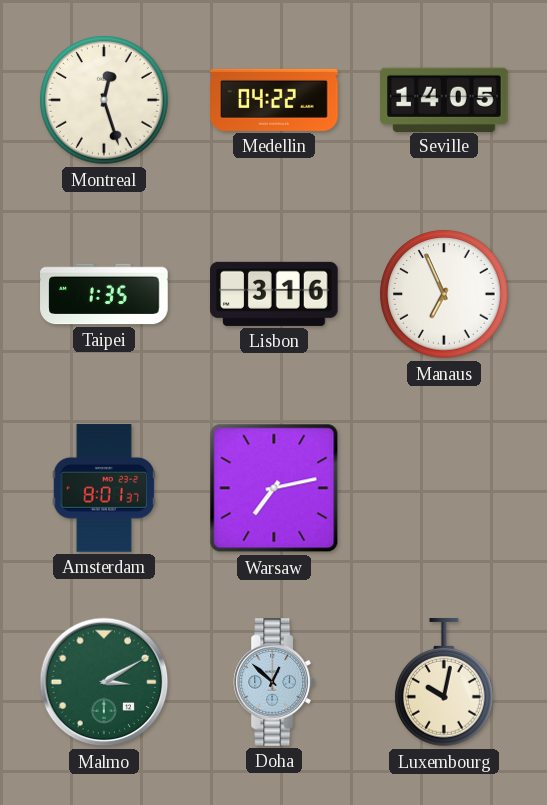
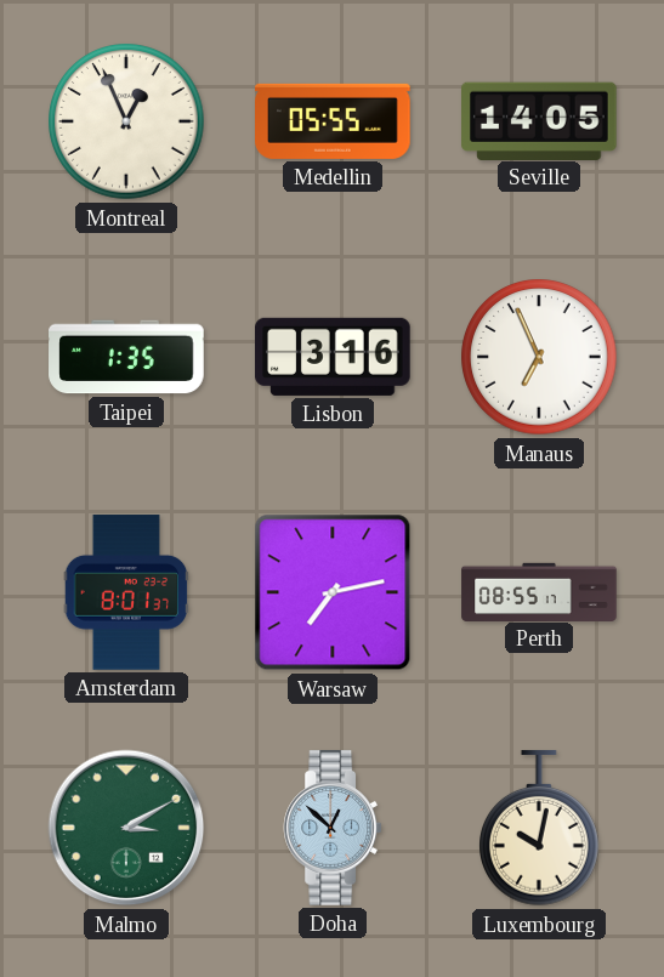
Montreal: 12:27 -> 12:56 (126, 121)
Medellin: 04:22 -> 05:55 (333, 121)
Perth: none -> 08:55 (539, 591)
